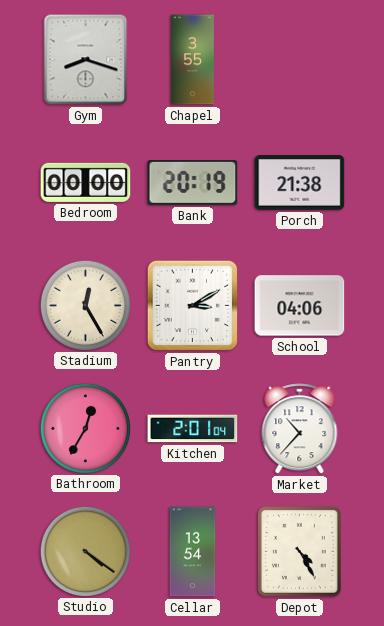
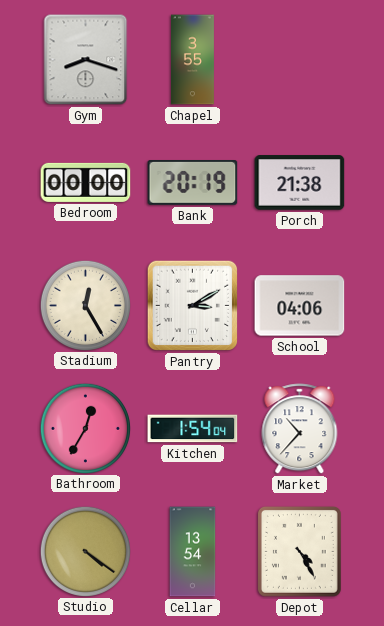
Kitchen: 2:01 -> 1:54 (193, 429)
